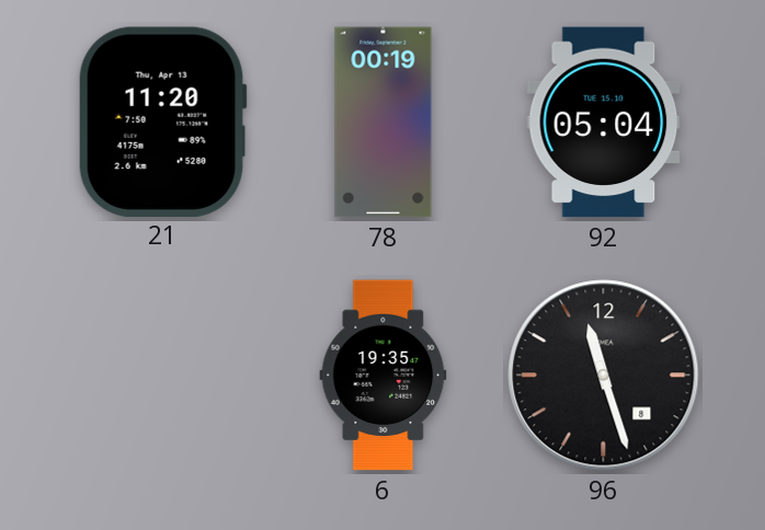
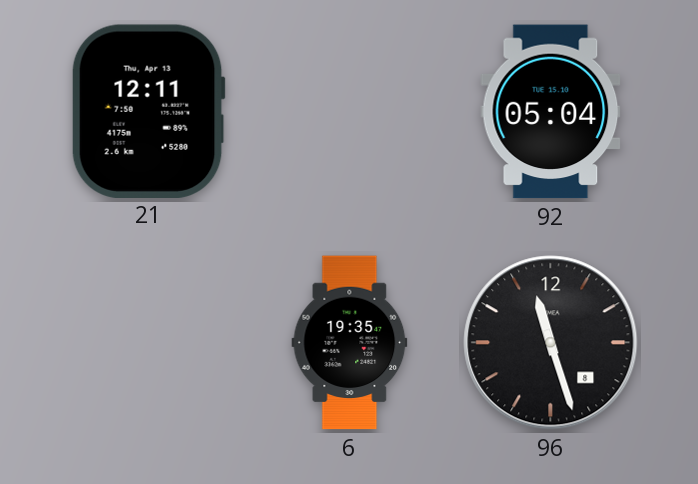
21: 11:20 -> 12:11 (148, 111)
78: 00:19 -> none (384, 123)
